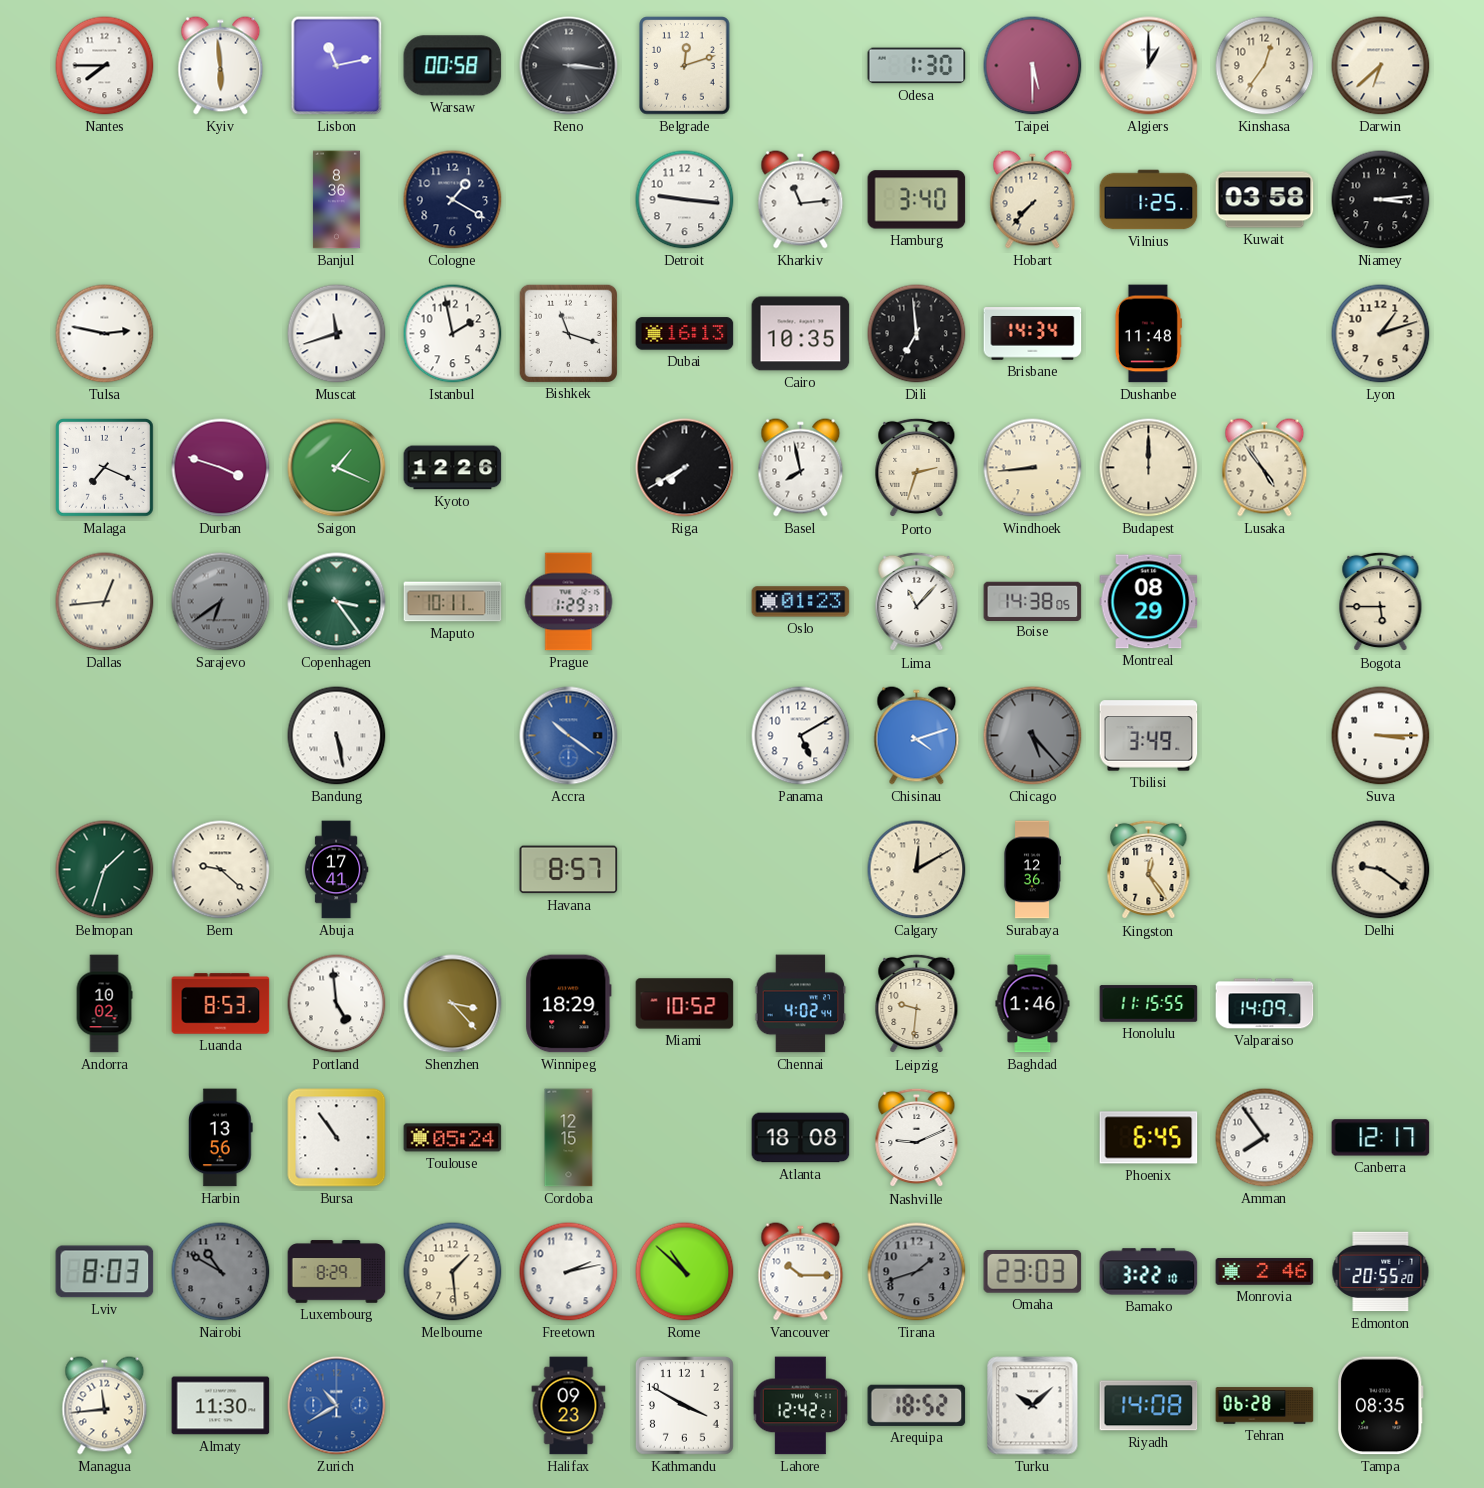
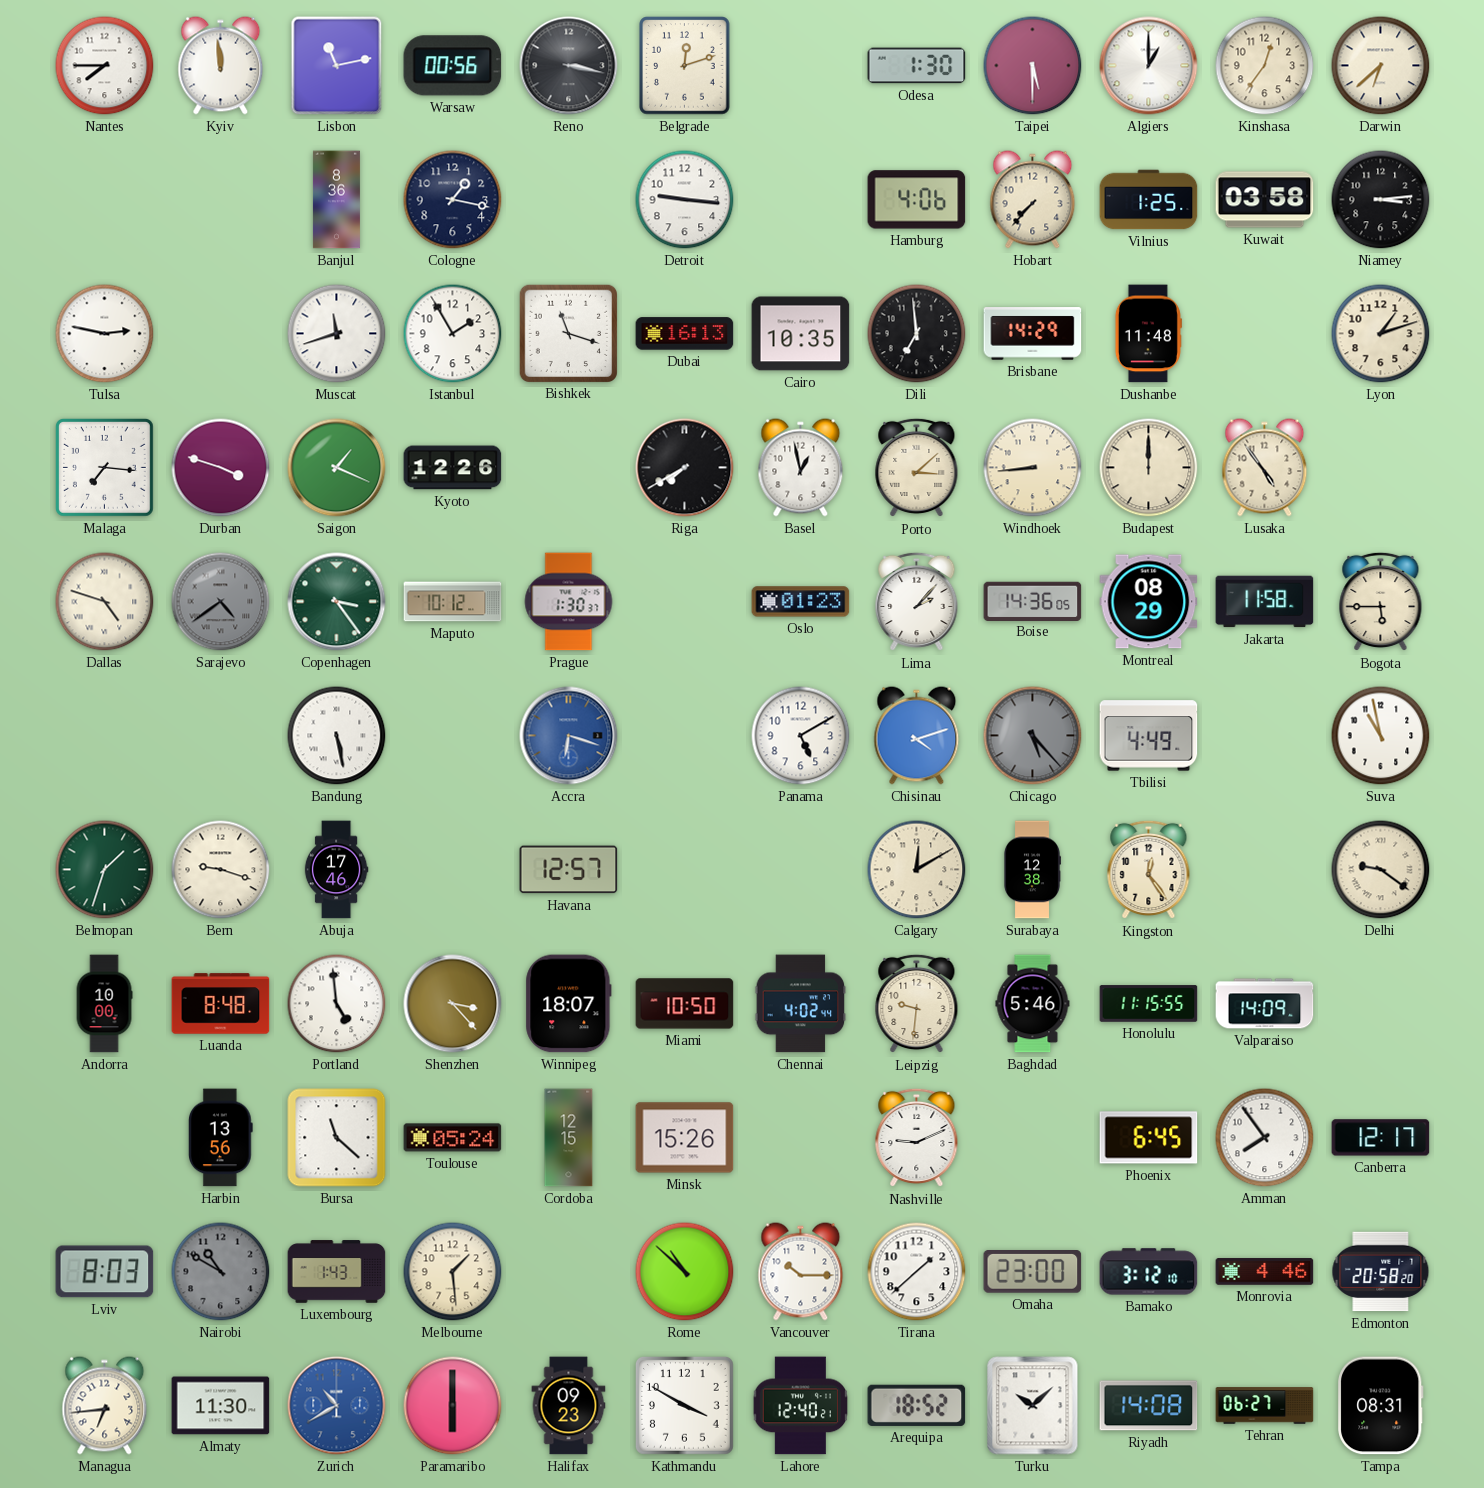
Kyiv: 5:59 -> 11:59 (221, 66)
Warsaw: 00:58 -> 00:56 (453, 66)
Reno: 3:16 -> 3:17 (569, 66)
Cologne: 1:20 -> 1:17 (453, 200)
Kharkiv: 11:14 -> none (801, 200)
Hamburg: 3:40 -> 4:06 (917, 200)
Istanbul: 1:58 -> 1:55 (453, 334)
Brisbane: 14:34 -> 14:29 (1033, 334)
Malaga: 7:19 -> 7:16 (104, 467)
Basel: 7:58 -> 12:58 (801, 468)
Porto: 2:33 -> 3:08 (917, 468)
Dallas: 12:44 -> 4:48 (105, 602)
Sarajevo: 6:39 -> 4:39 (221, 602)
Maputo: 10:11 -> 10:12 (453, 602)
Prague: 1:29 -> 1:30 (569, 602)
Lima: 11:07 -> 2:07 (917, 602)
Boise: 14:38 -> 14:36 (1033, 601)
Jakarta: none -> 11:58 (1265, 602)
Accra: 10:21 -> 6:18 (569, 736)
Tbilisi: 3:49 -> 4:49 (1149, 736)
Suva: 3:15 -> 10:58 (1381, 736)
Bern: 9:22 -> 9:18 (221, 870)
Abuja: 17:41 -> 17:46 (336, 870)
Havana: 8:57 -> 12:57 (569, 870)
Surabaya: 12:36 -> 12:38 (1032, 870)
Andorra: 10:02 -> 10:00 (104, 1004)
Luanda: 8:53 -> 8:48 (221, 1004)
Winnipeg: 18:29 -> 18:07 (569, 1004)
Miami: 10:52 -> 10:50 (685, 1004)
Baghdad: 1:46 -> 5:46 (1033, 1004)
Bursa: 10:54 -> 11:22 (337, 1138)
Minsk: none -> 15:26 (685, 1138)
Atlanta: 18:08 -> none (801, 1138)
Luxembourg: 8:29 -> 1:43 (337, 1272)
Freetown: 2:13 -> none (569, 1272)
Tirana: 1:42 -> 1:38 (917, 1272)
Tirana dial: grey -> white (917, 1272)
Omaha: 23:03 -> 23:00 (1033, 1272)
Bamako: 3:22 -> 3:12 (1149, 1272)
Monrovia: 2:46 -> 4:46 (1265, 1272)
Edmonton: 20:55 -> 20:58 (1381, 1272)
Managua: 11:44 -> 6:44 (105, 1406)
Paramaribo: none -> 6:00 (453, 1406)
Lahore: 12:42 -> 12:40 (801, 1406)
Tehran: 06:28 -> 06:27 (1265, 1406)
Tampa: 08:35 -> 08:31 (1381, 1406)
